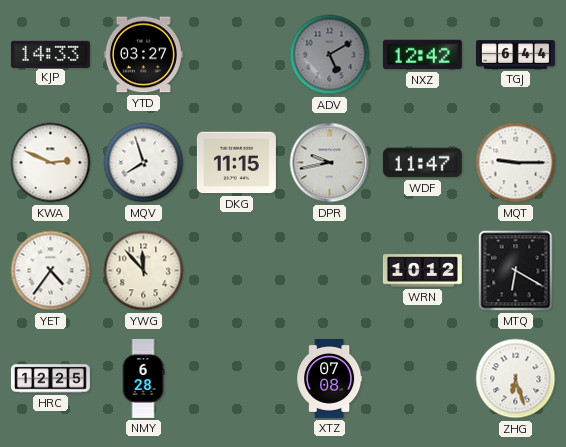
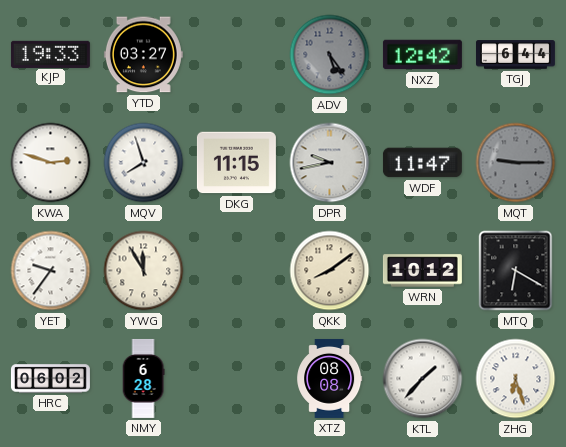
KJP: 14:33 -> 19:33 (50, 54)
ADV: 5:10 -> 5:24 (330, 55)
KWA: 2:49 -> 2:48 (51, 163)
MQT dial: white -> grey (516, 163)
YET: 4:36 -> 9:36 (51, 271)
YWG: 11:53 -> 11:55 (144, 271)
QKK: none -> 8:09 (330, 271)
HRC: 12:25 -> 06:02 (50, 379)
XTZ: 07:08 -> 08:08 (330, 378)
KTL: none -> 1:37 (423, 379)
